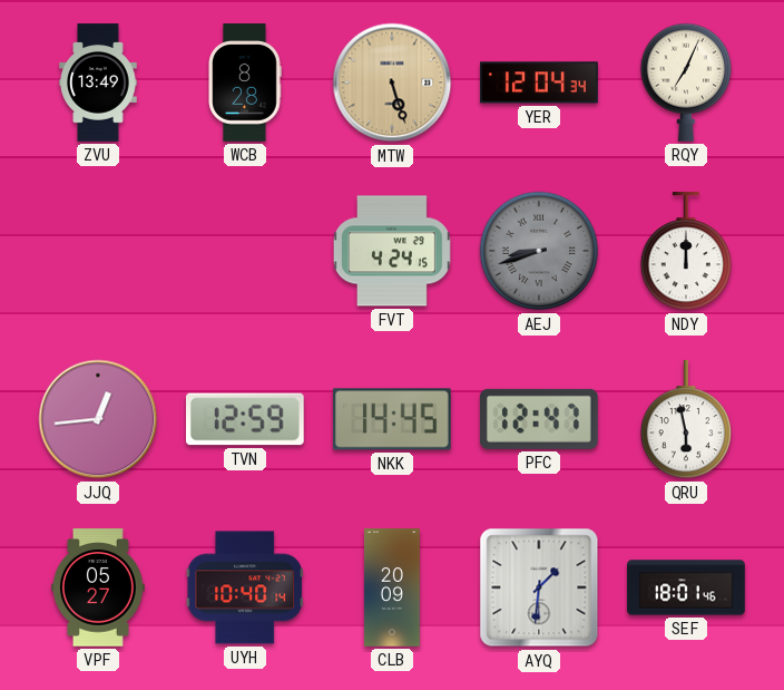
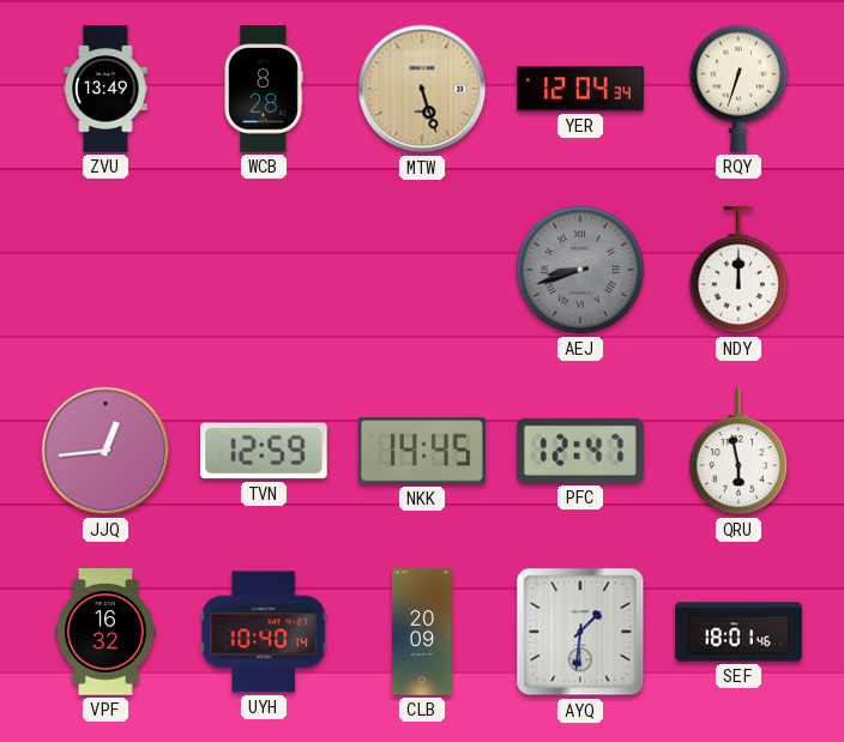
RQY: 7:04 -> 6:33 (737, 89)
FVT: 4:24 -> none (392, 251)
VPF: 05:27 -> 16:32 (107, 632)
